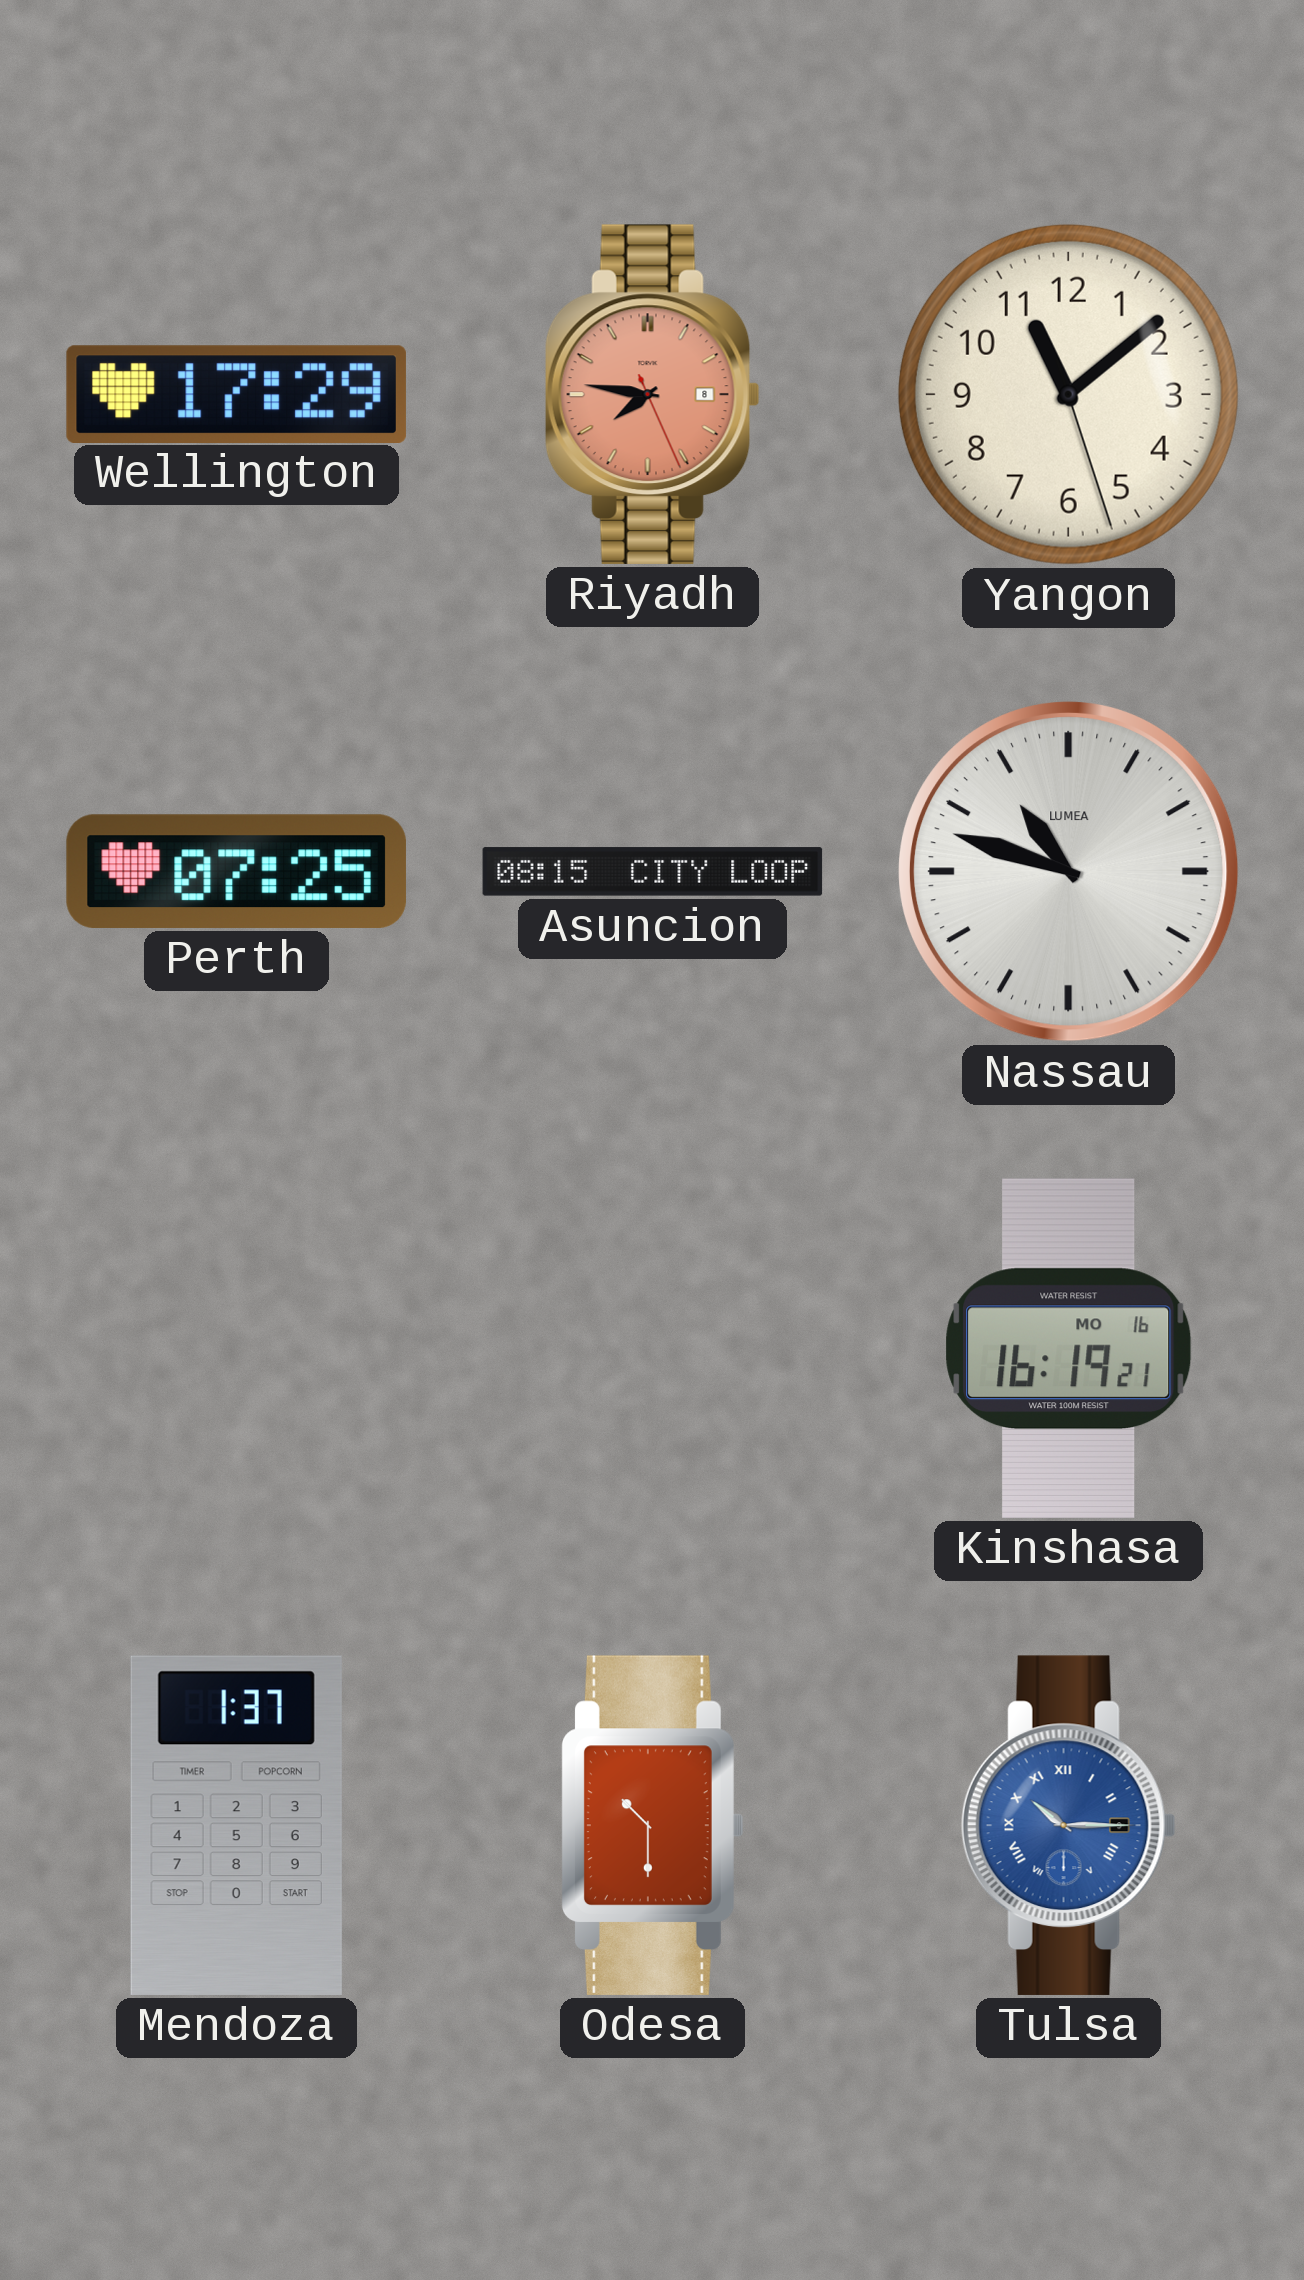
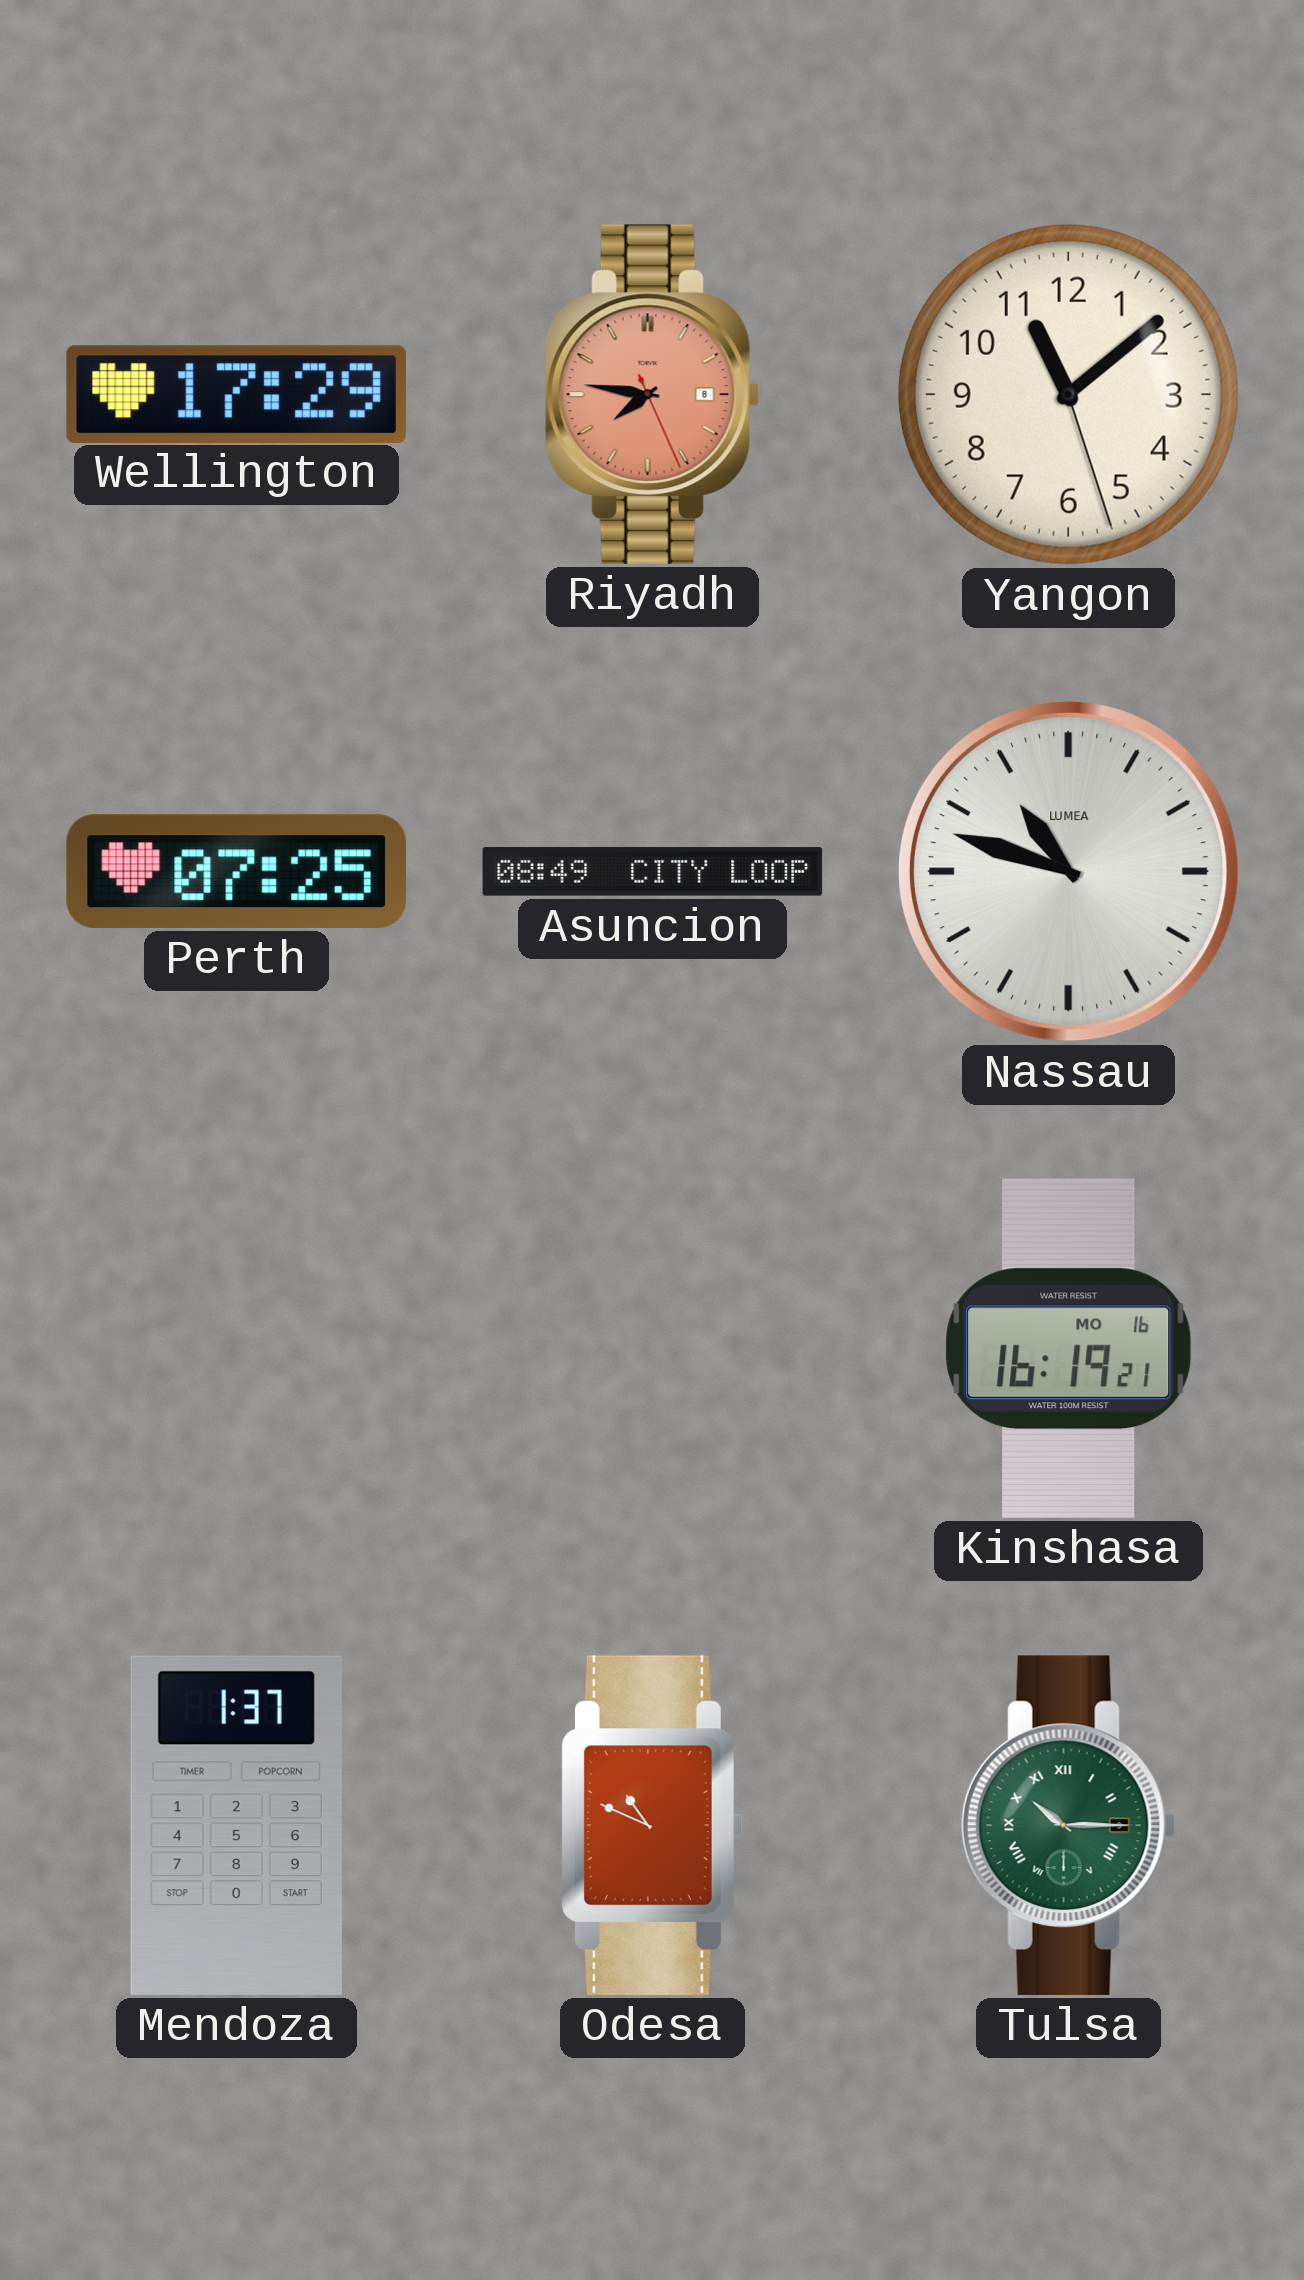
Asuncion: 08:15 -> 08:49 (653, 872)
Odesa: 10:30 -> 10:49 (652, 1825)
Tulsa dial: blue -> green (1068, 1825)
